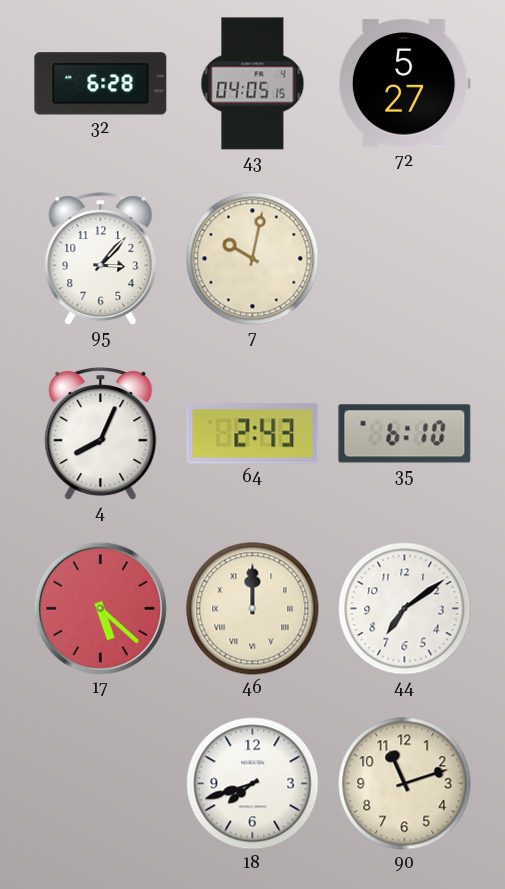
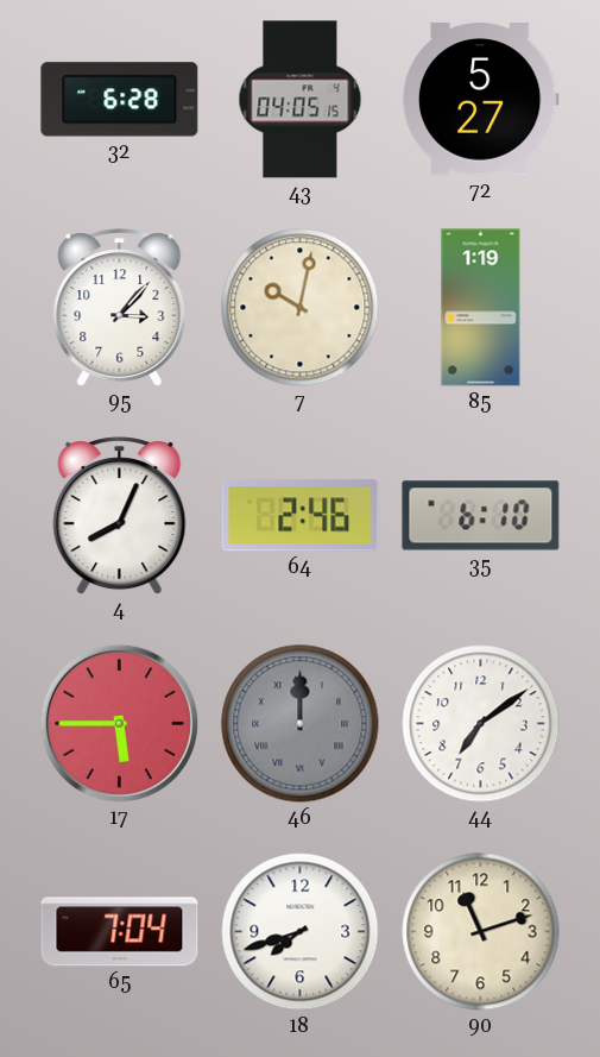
85: none -> 1:19 (481, 308)
64: 2:43 -> 2:46 (301, 516)
17: 5:22 -> 5:45 (119, 723)
46 dial: cream -> grey (301, 724)
65: none -> 7:04 (120, 932)
